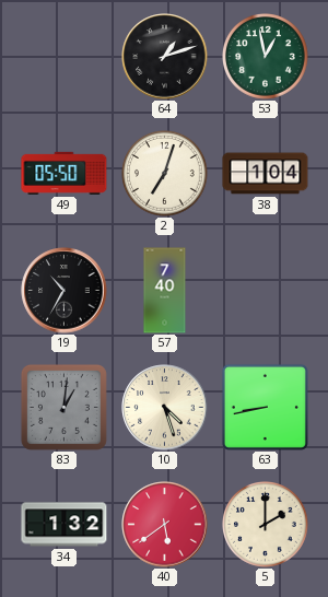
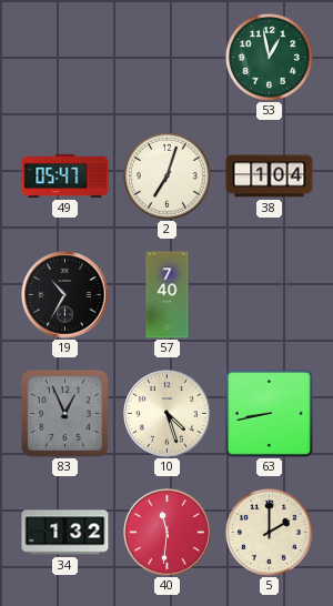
64: 1:12 -> none (165, 57)
49: 05:50 -> 05:47 (65, 175)
83: 1:01 -> 12:56 (64, 413)
40: 5:39 -> 11:31 (168, 533)
